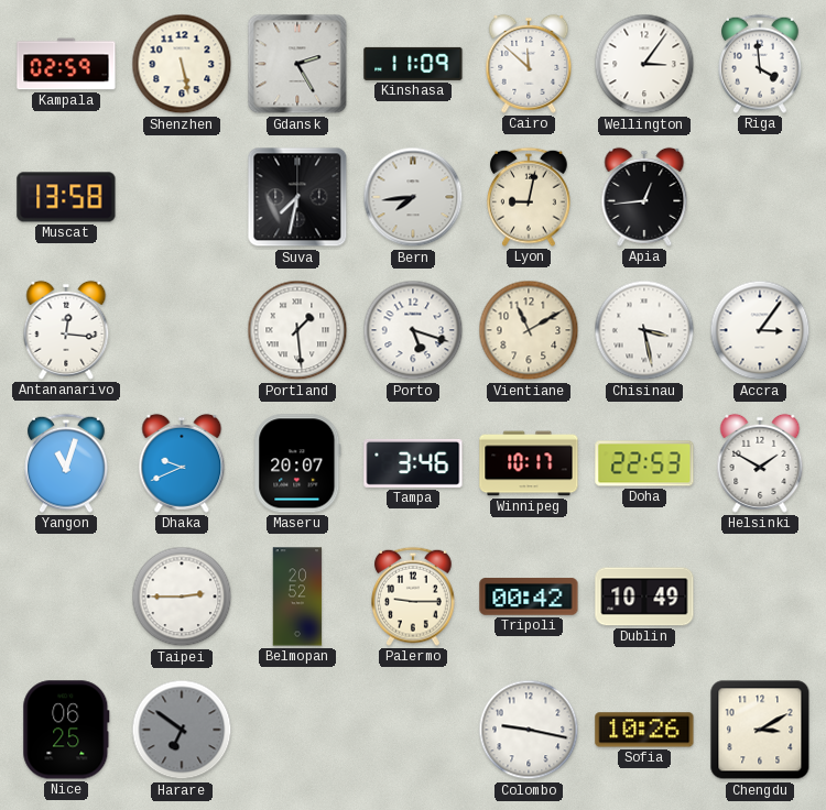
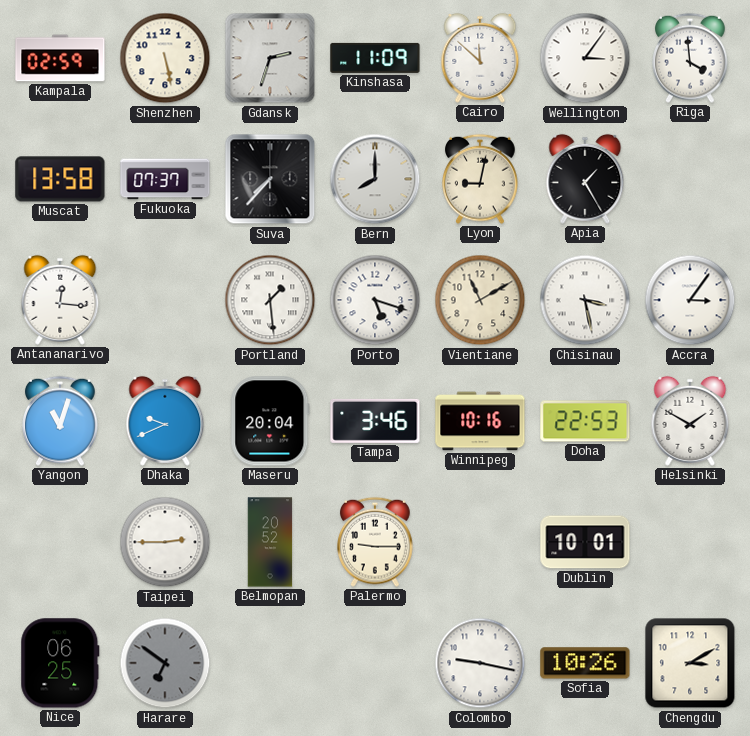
Gdansk: 2:25 -> 2:33 (270, 58)
Fukuoka: none -> 07:37 (165, 179)
Suva: 7:32 -> 7:37 (270, 179)
Bern: 7:44 -> 8:00 (375, 179)
Apia: 12:44 -> 1:25 (585, 179)
Maseru: 20:07 -> 20:04 (270, 421)
Winnipeg: 10:17 -> 10:16 (480, 421)
Tripoli: 00:42 -> none (529, 596)
Dublin: 10:49 -> 10:01 (585, 542)
